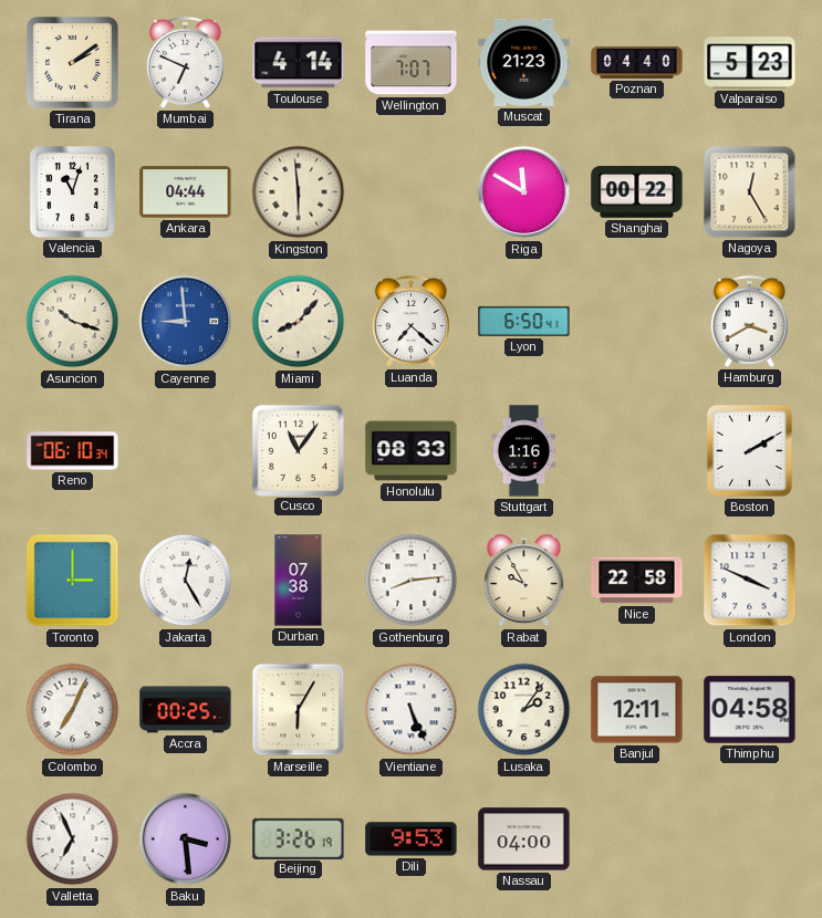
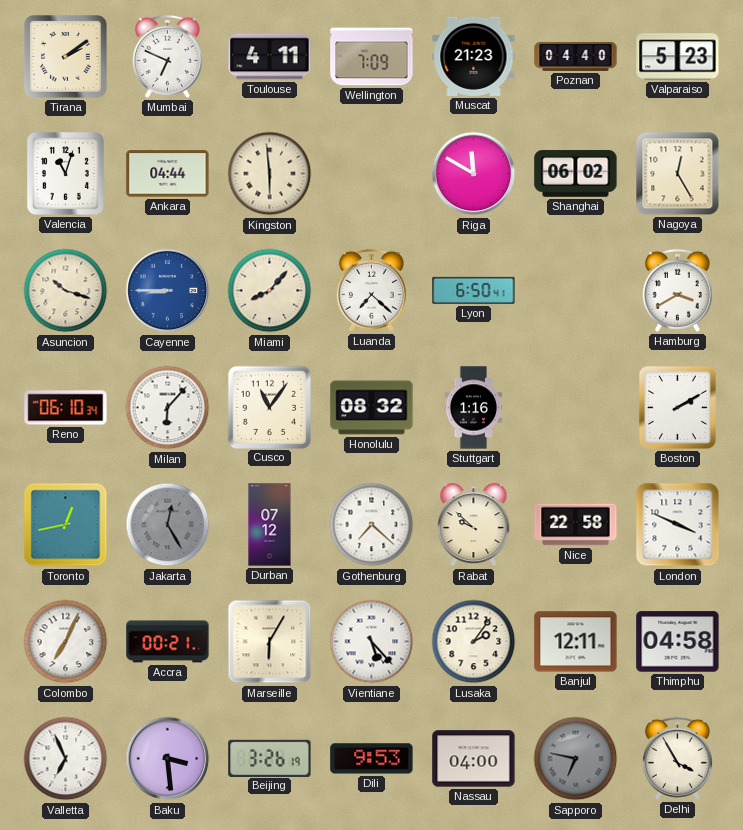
Toulouse: 4:14 -> 4:11 (270, 57)
Wellington: 7:07 -> 7:09 (372, 57)
Shanghai: 00:22 -> 06:02 (576, 174)
Cayenne: 8:59 -> 8:45 (168, 291)
Milan: none -> 6:07 (168, 408)
Honolulu: 08:33 -> 08:32 (372, 408)
Toronto: 3:00 -> 12:43 (66, 525)
Jakarta dial: white -> grey (168, 525)
Durban: 07:38 -> 07:12 (270, 525)
Gothenburg: 8:14 -> 7:22 (372, 525)
Rabat: 9:55 -> 9:52 (474, 525)
Accra: 00:25 -> 00:21 (168, 642)
Vientiane: 5:26 -> 5:23 (372, 642)
Sapporo: none -> 6:47 (576, 759)
Delhi: none -> 3:55 (677, 758)
